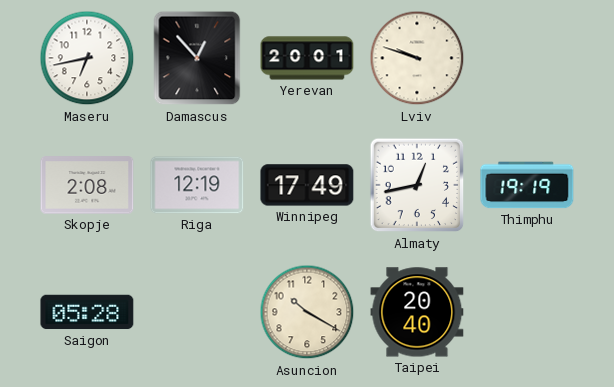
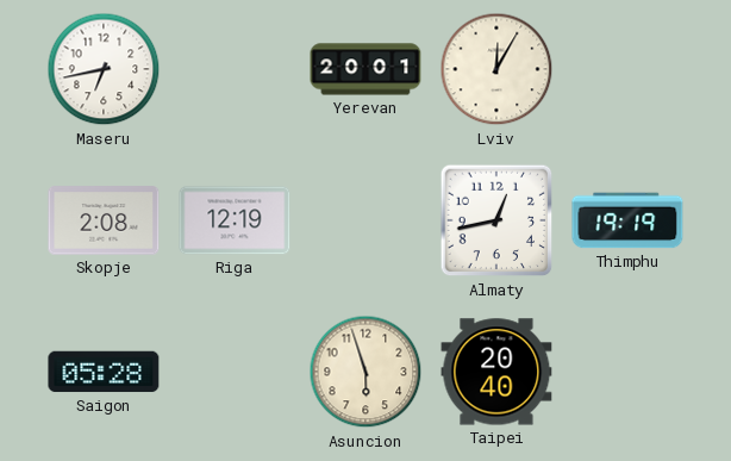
Damascus: 12:53 -> none (197, 58)
Lviv: 9:48 -> 12:05 (496, 69)
Winnipeg: 17:49 -> none (307, 185)
Asuncion: 10:20 -> 5:57 (365, 372)
